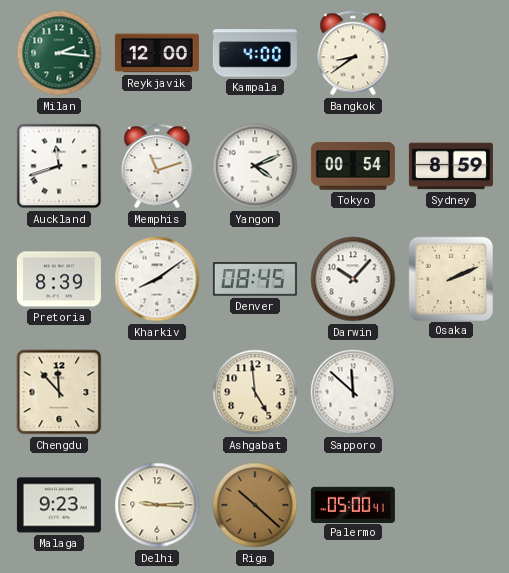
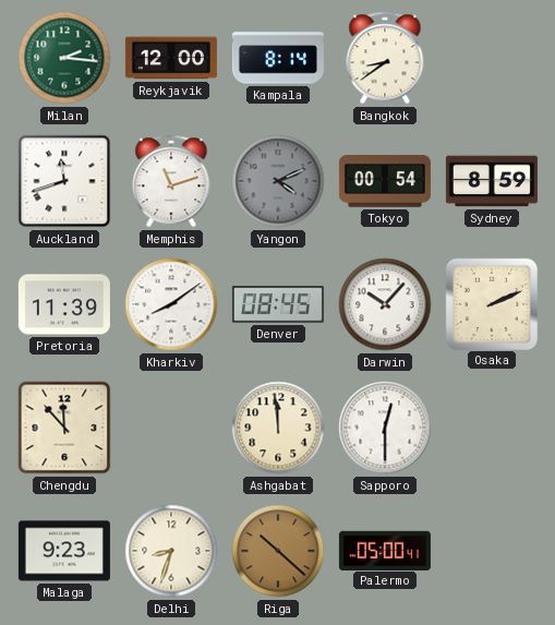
Kampala: 4:00 -> 8:14 (278, 58)
Yangon dial: white -> grey (278, 181)
Pretoria: 8:39 -> 11:39 (64, 304)
Ashgabat: 4:59 -> 11:59 (278, 428)
Sapporo: 11:52 -> 12:30 (385, 428)
Delhi: 9:15 -> 8:33 (171, 551)
